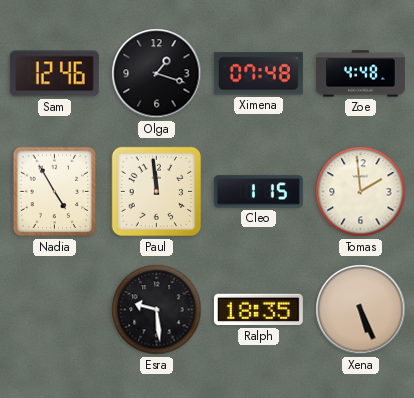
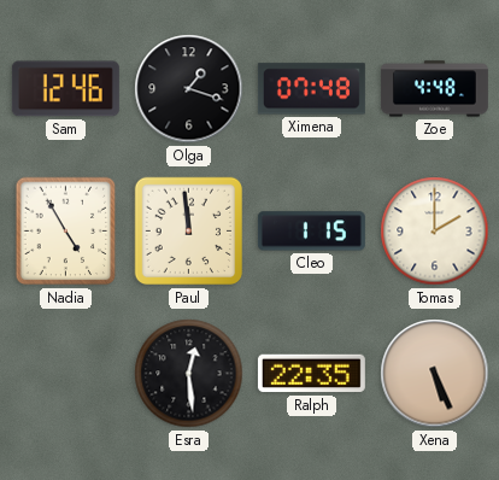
Tomas: 1:59 -> 2:00 (435, 232)
Esra: 9:29 -> 12:29 (189, 374)
Ralph: 18:35 -> 22:35 (311, 374)
